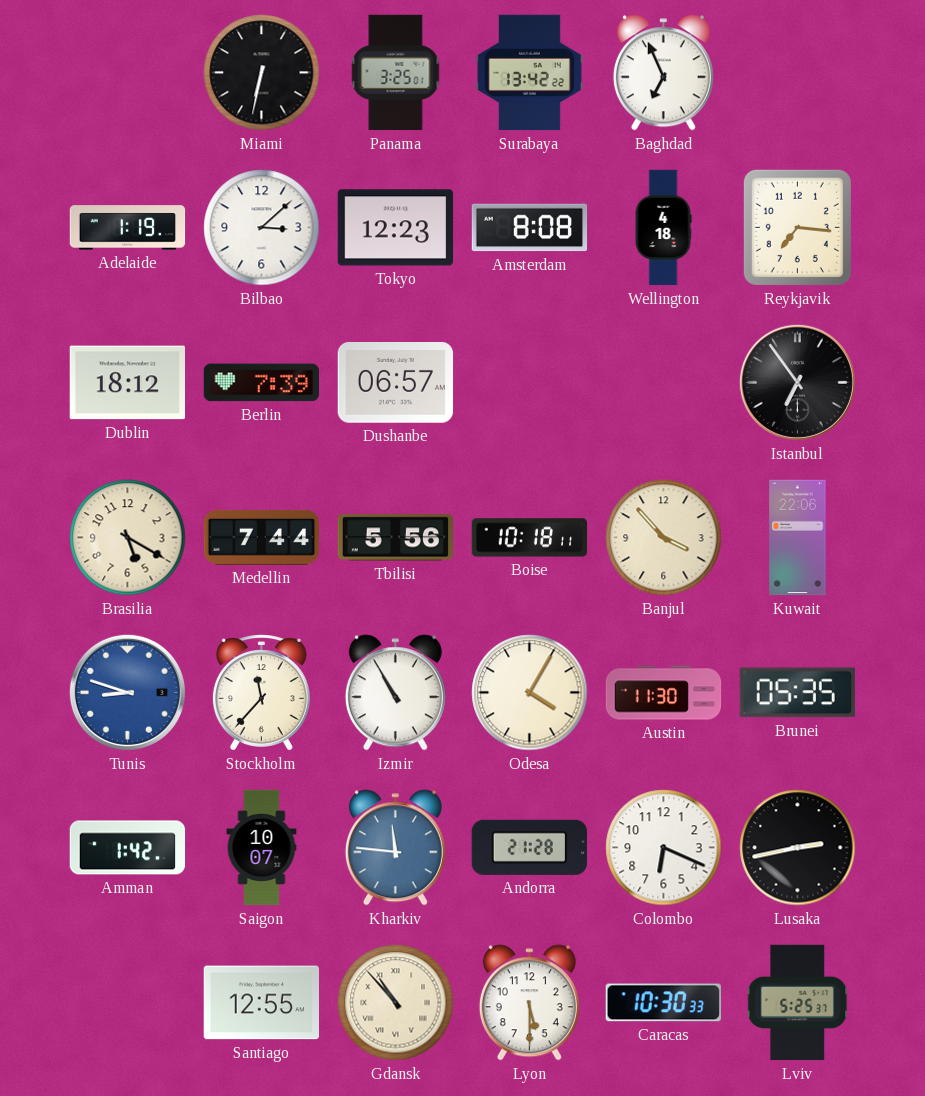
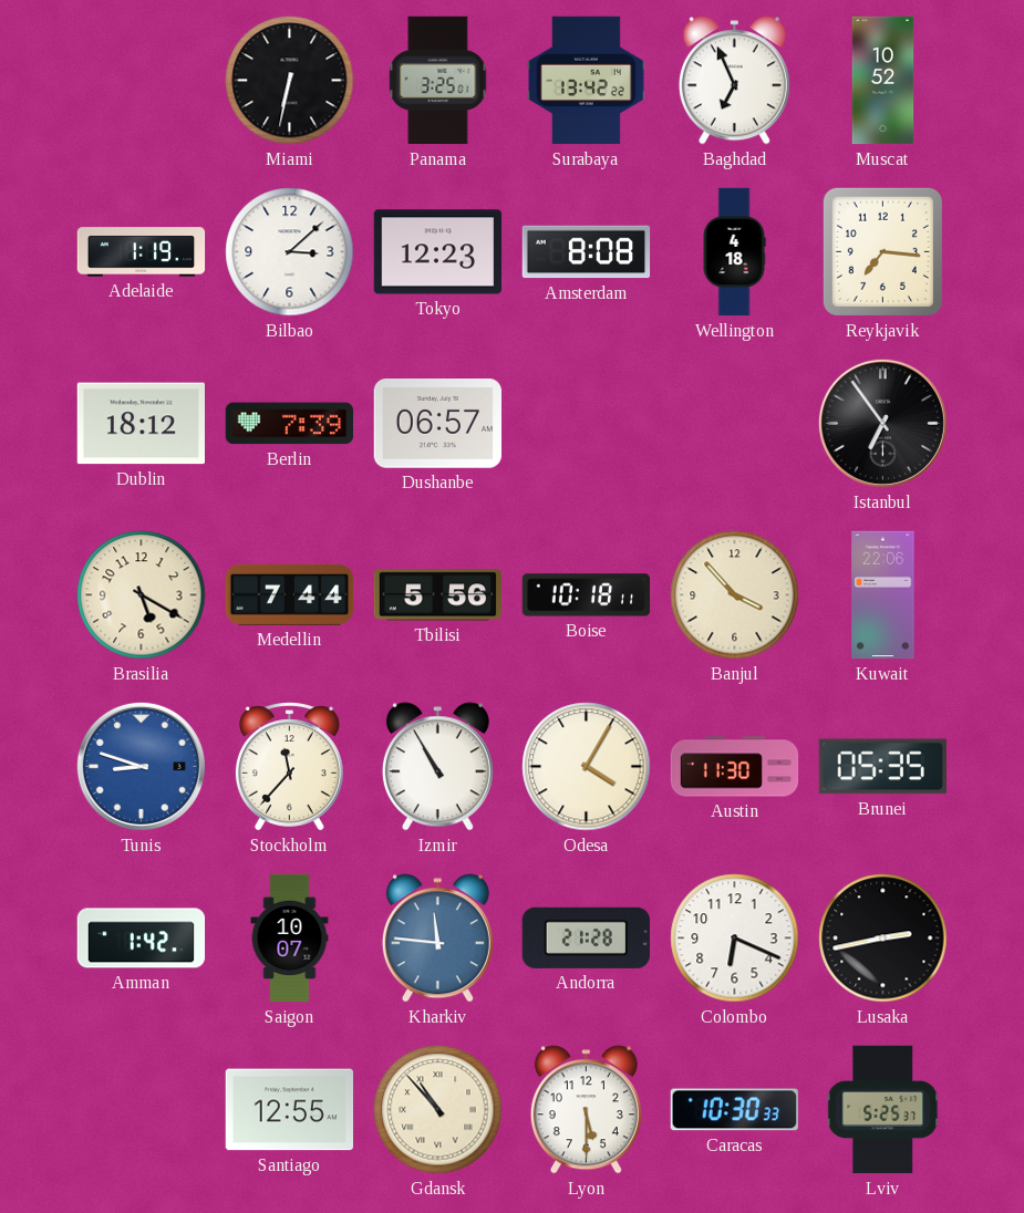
Muscat: none -> 10:52 (883, 81)
